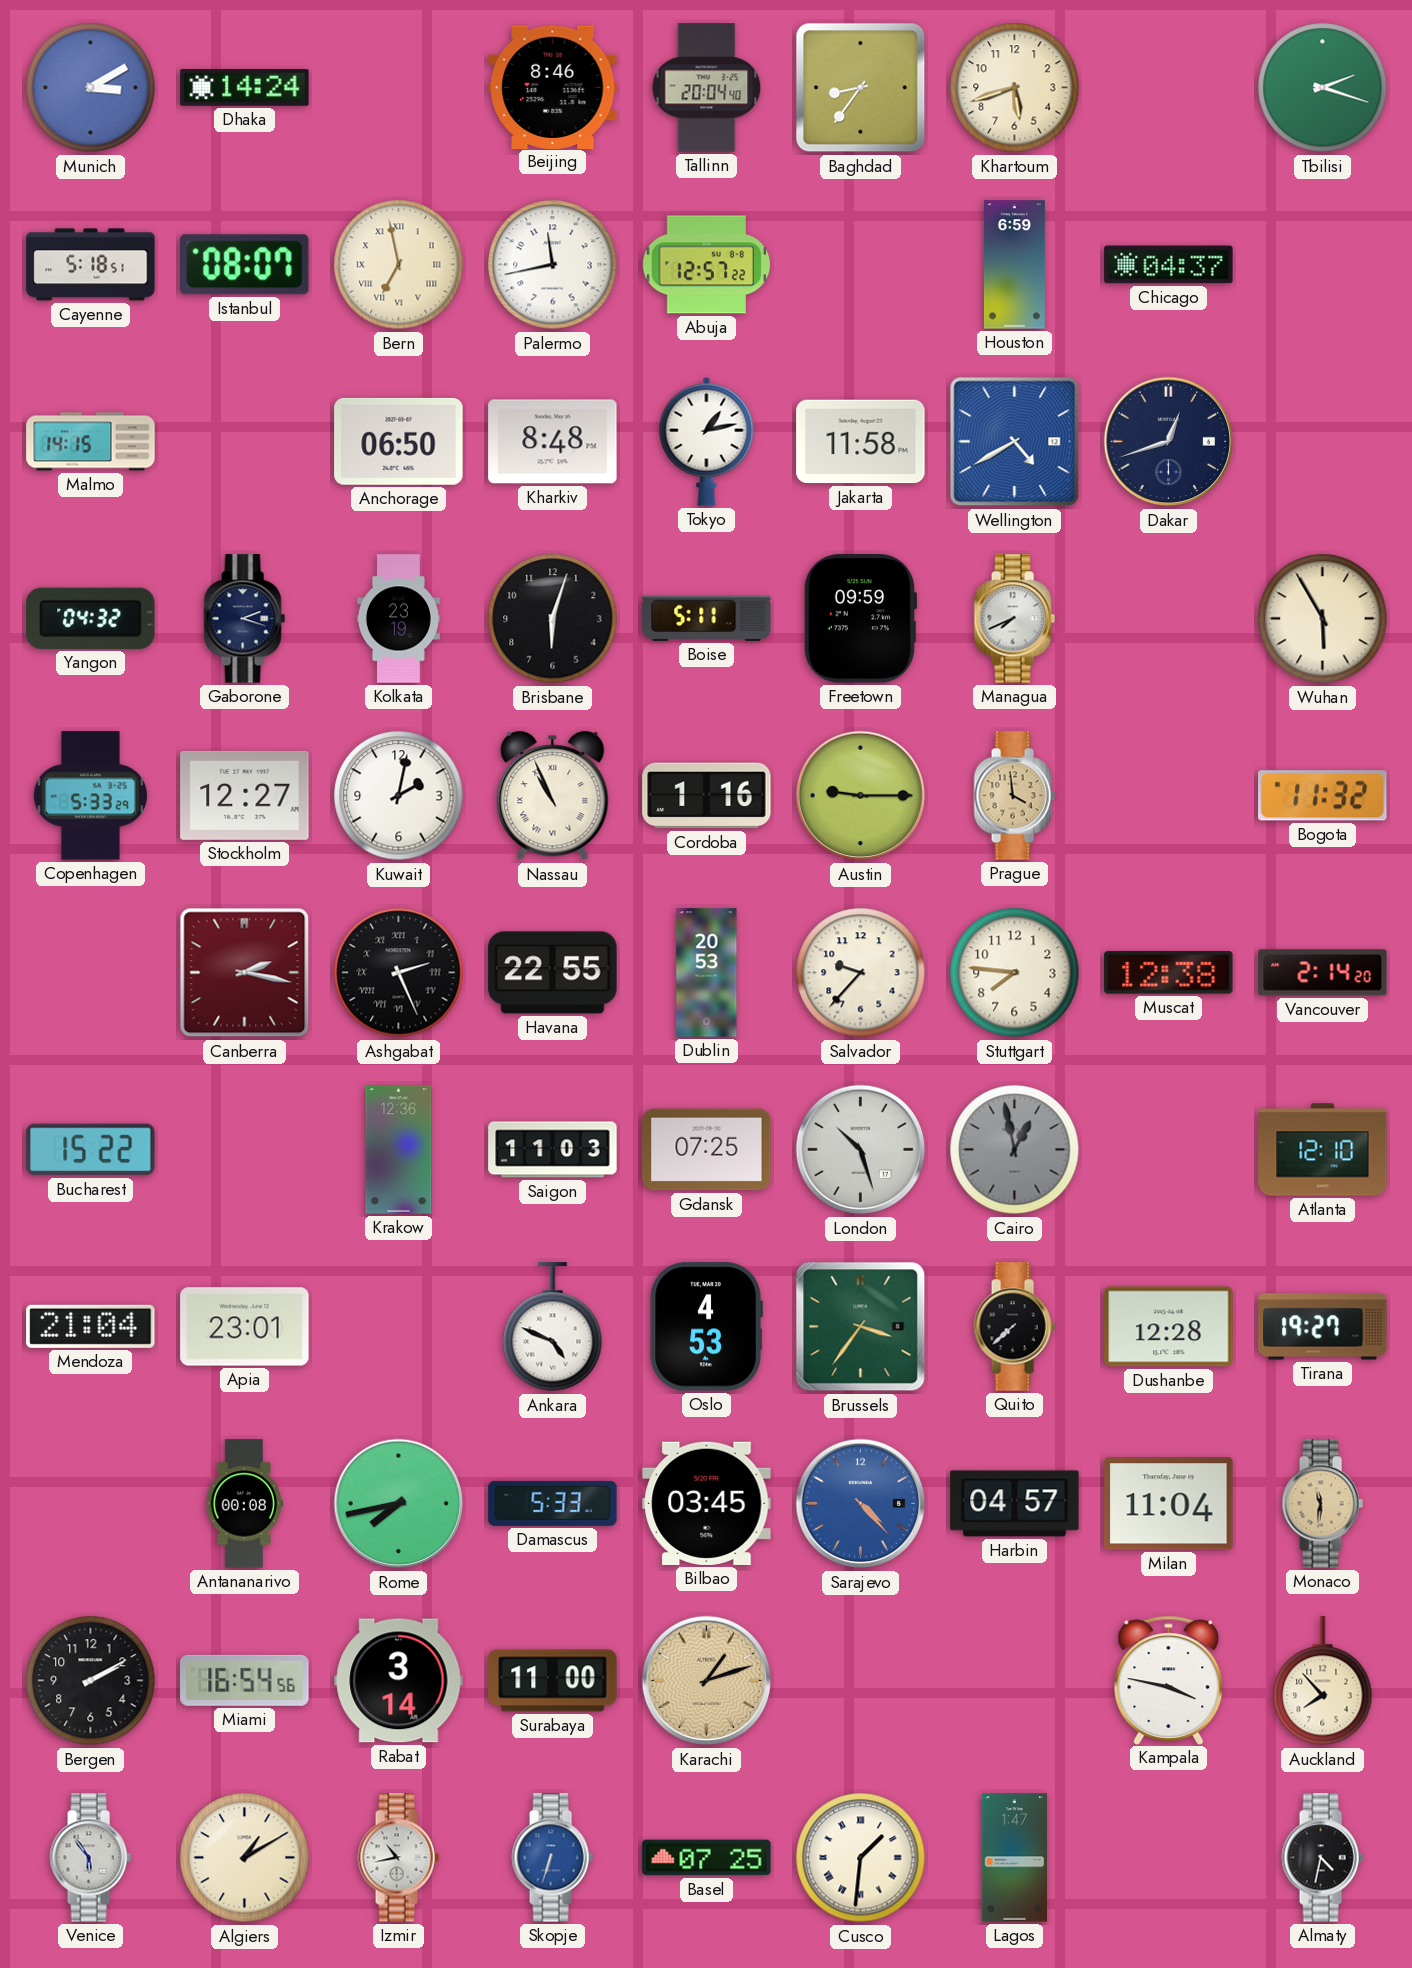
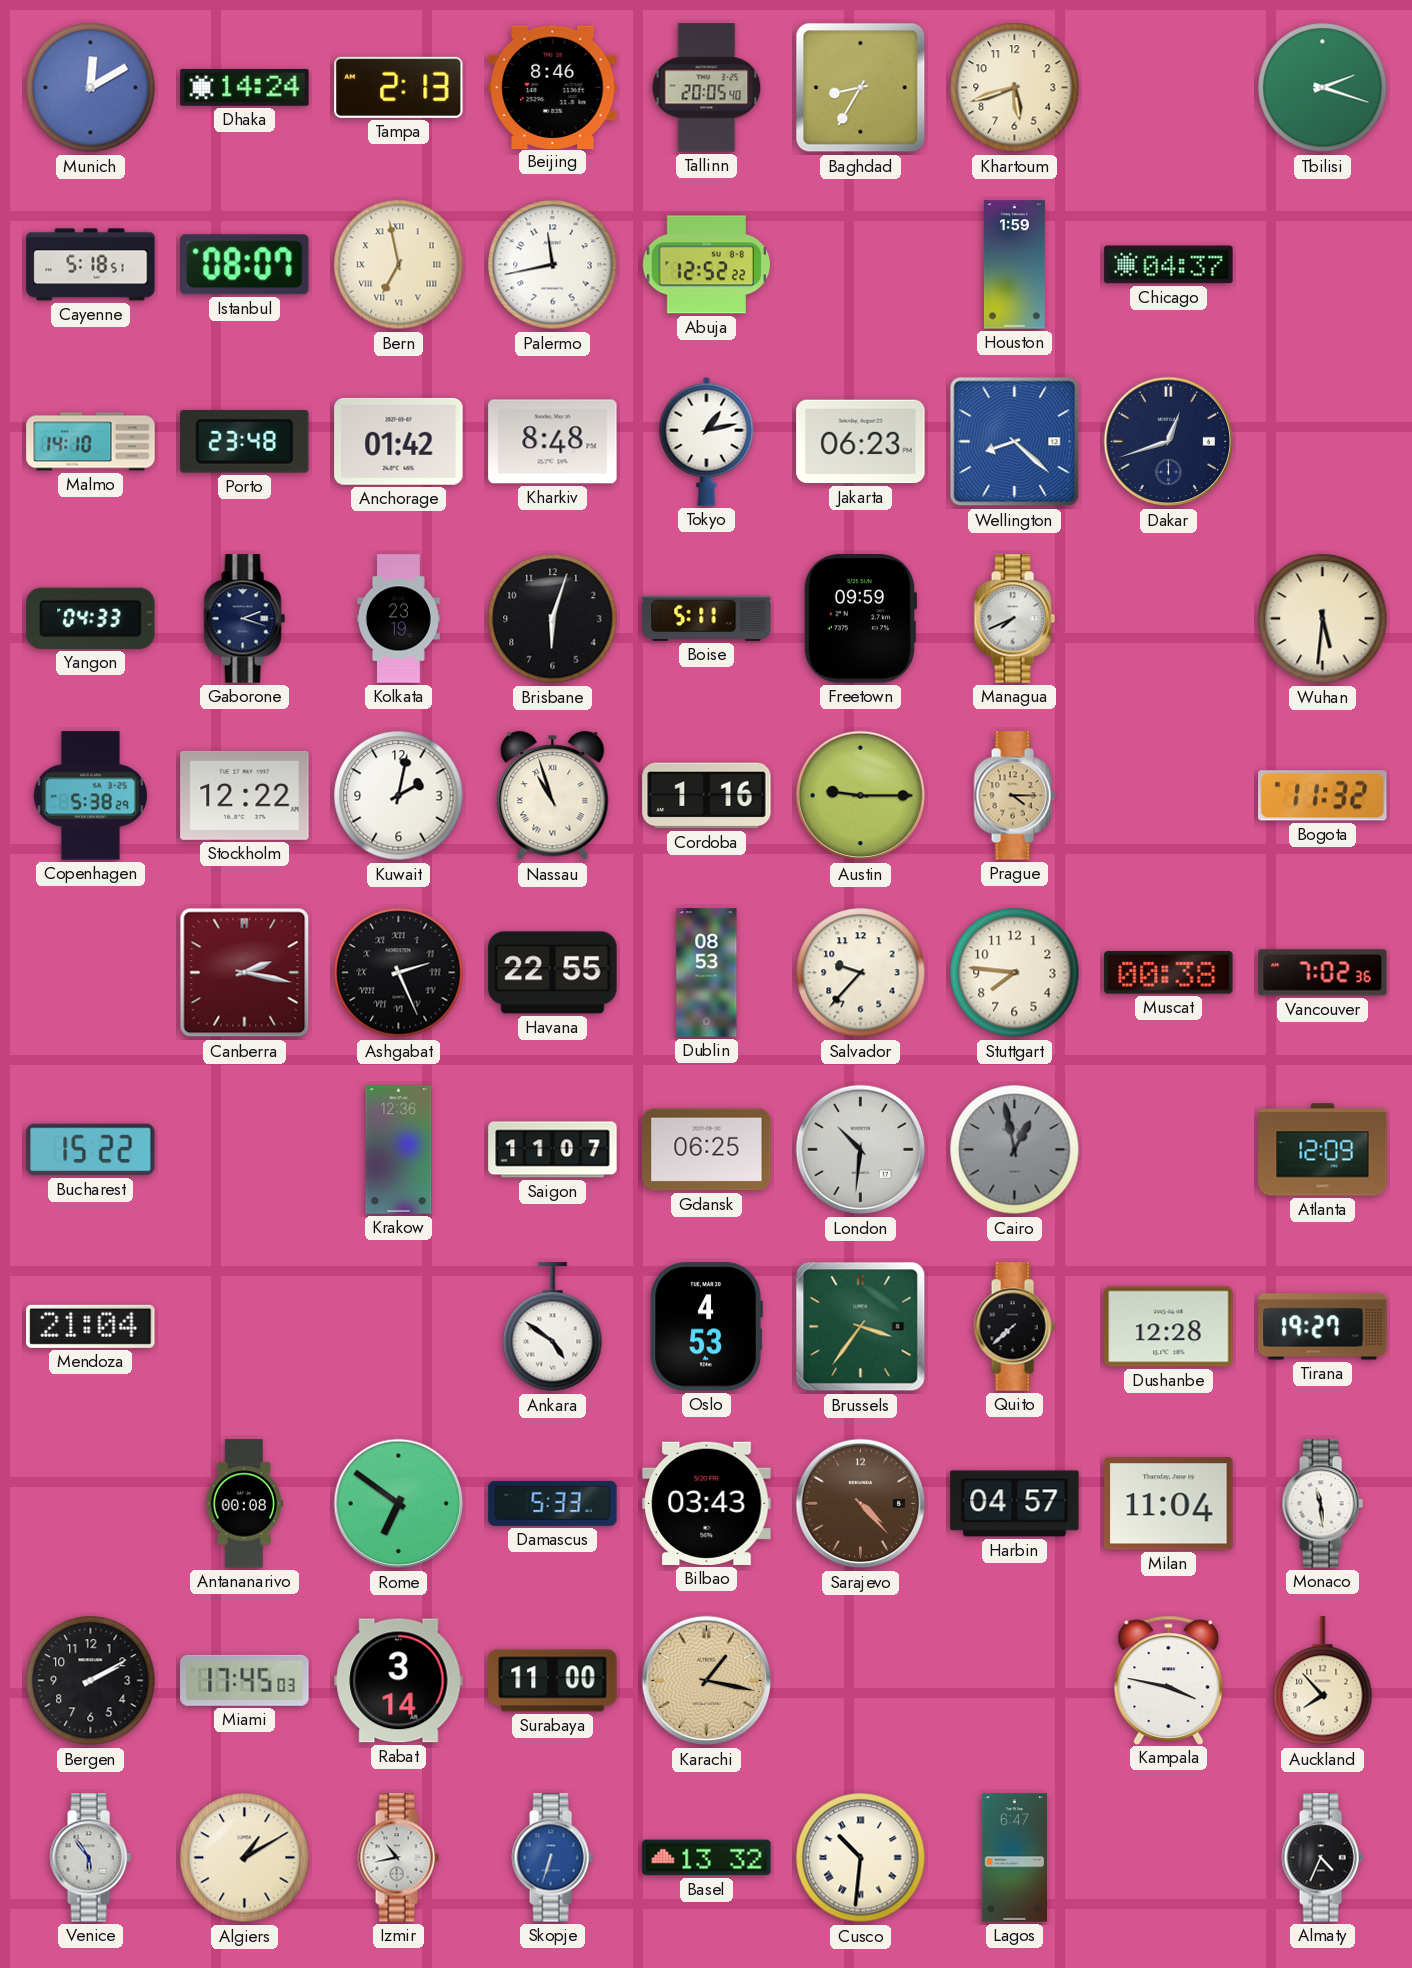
Munich: 3:10 -> 12:10 (91, 88)
Tampa: none -> 2:13 (399, 87)
Tallinn: 20:04 -> 20:05 (707, 88)
Baghdad: 8:36 -> 8:35 (861, 88)
Abuja: 12:57 -> 12:52 (707, 265)
Houston: 6:59 -> 1:59 (1014, 265)
Malmo: 14:15 -> 14:10 (91, 442)
Porto: none -> 23:48 (245, 441)
Anchorage: 06:50 -> 01:42 (399, 441)
Jakarta: 11:58 -> 06:23 (861, 442)
Wellington: 4:40 -> 8:22 (1015, 442)
Yangon: 04:32 -> 04:33 (91, 618)
Wuhan: 5:55 -> 5:31 (1323, 619)
Copenhagen: 5:33 -> 5:38 (90, 796)
Stockholm: 12:27 -> 12:22 (245, 795)
Nassau: 10:56 -> 10:57 (553, 796)
Prague: 3:59 -> 4:15 (1014, 796)
Dublin: 20:53 -> 08:53 (707, 973)
Muscat: 12:38 -> 00:38 (1169, 973)
Vancouver: 2:14 -> 7:02 (1323, 973)
Saigon: 11:03 -> 11:07 (553, 1150)
Gdansk: 07:25 -> 06:25 (707, 1150)
London: 10:27 -> 10:31 (861, 1150)
Atlanta: 12:10 -> 12:09 (1323, 1150)
Apia: 23:01 -> none (245, 1327)
Ankara: 4:49 -> 4:51 (553, 1327)
Rome: 7:43 -> 6:51 (399, 1504)
Bilbao: 03:45 -> 03:43 (707, 1503)
Sarajevo dial: blue -> brown (861, 1504)
Monaco: 11:31 -> 11:29 (1322, 1504)
Monaco dial: champagne -> white (1322, 1504)
Miami: 16:54 -> 17:45 (245, 1680)
Karachi: 1:12 -> 1:17 (707, 1681)
Basel: 07:25 -> 13:32 (707, 1858)
Cusco: 1:31 -> 10:31 (861, 1858)
Lagos: 1:47 -> 6:47 (1014, 1858)
Almaty: 4:32 -> 4:34 (1322, 1858)
